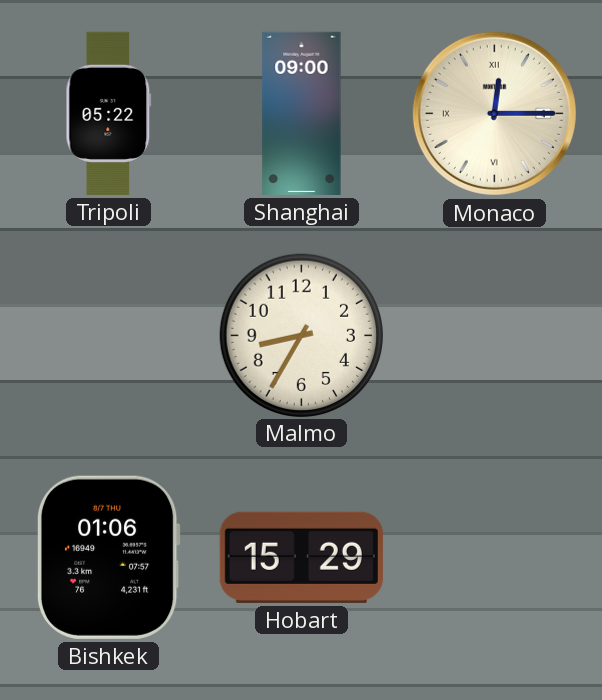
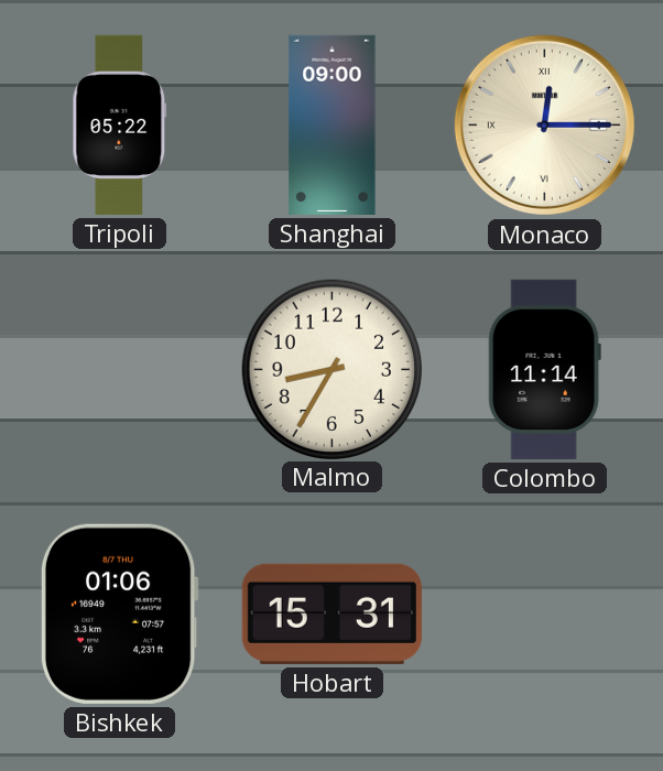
Colombo: none -> 11:14 (544, 369)
Hobart: 15:29 -> 15:31 (331, 613)
